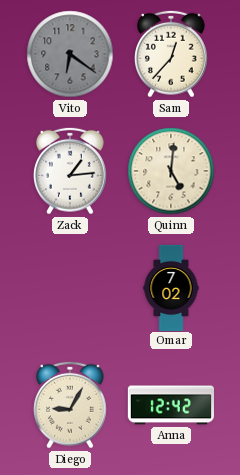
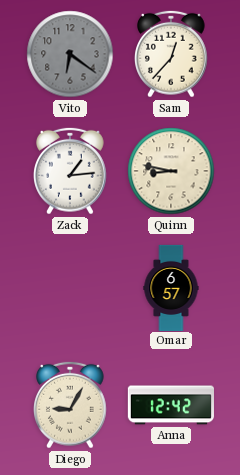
Quinn: 5:01 -> 8:47 (171, 171)
Omar: 7:02 -> 6:57 (171, 287)
